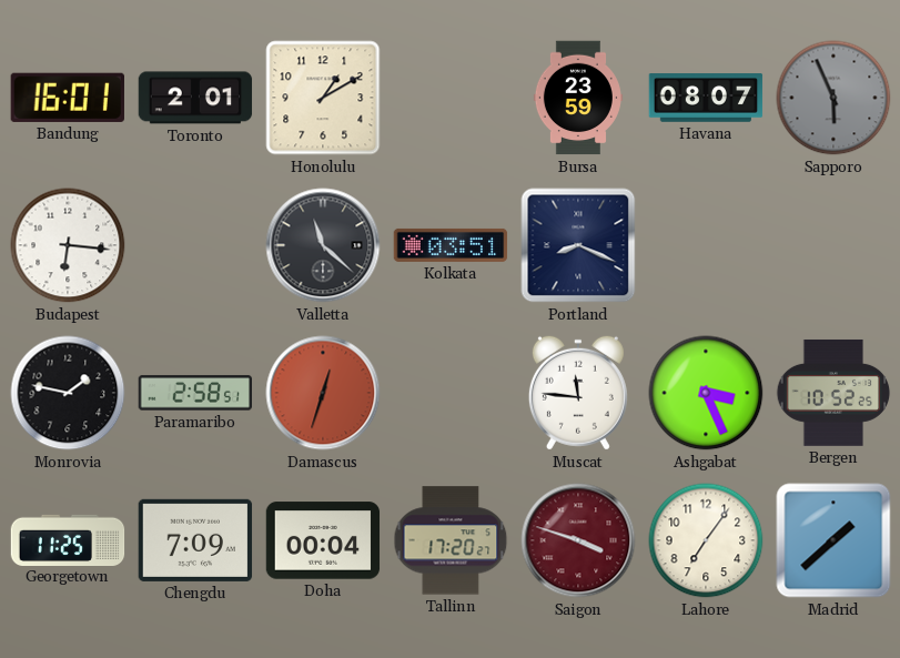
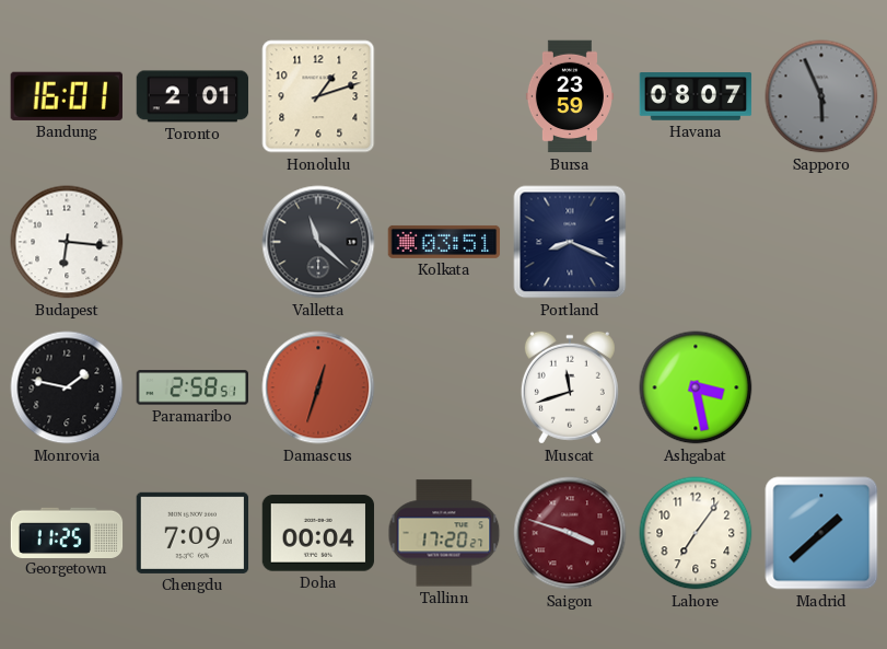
Honolulu: 1:10 -> 1:12 (318, 96)
Muscat: 11:46 -> 11:42 (570, 387)
Ashgabat: 3:26 -> 3:28 (696, 387)
Bergen: 10:52 -> none (833, 393)
